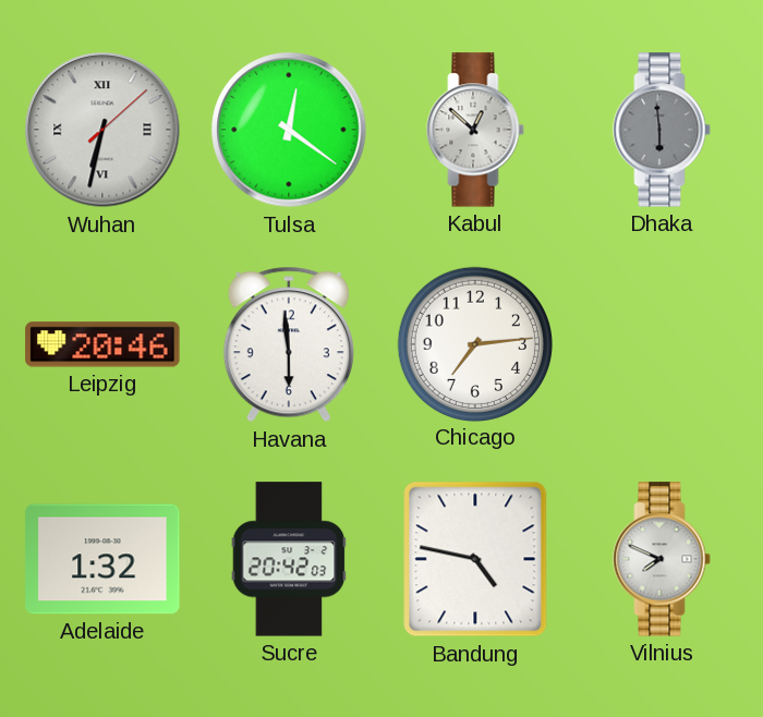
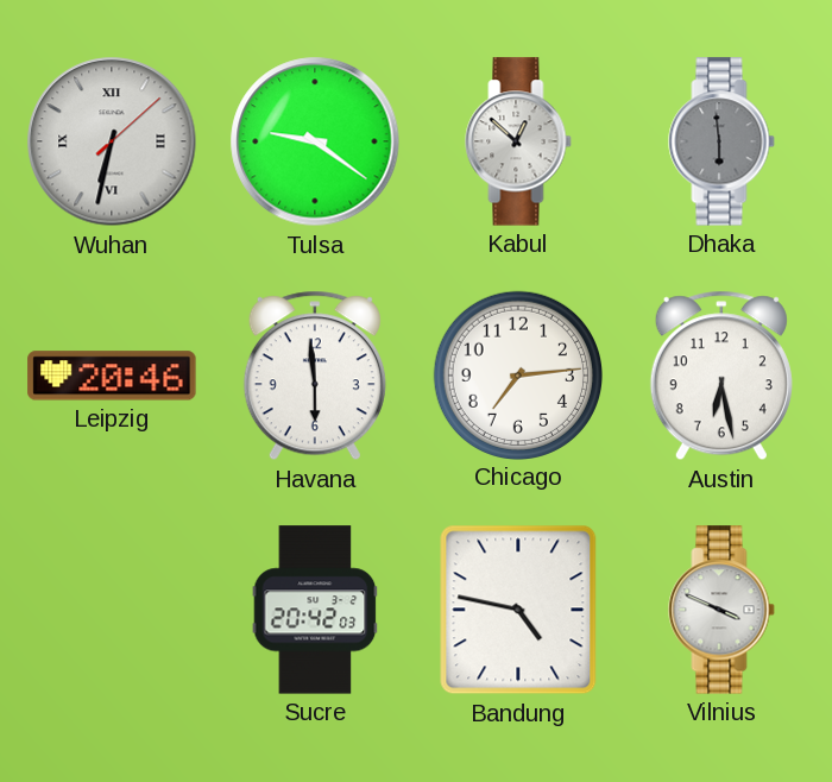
Tulsa: 12:21 -> 9:21 (315, 141)
Austin: none -> 6:28 (721, 376)
Adelaide: 1:32 -> none (102, 559)
Vilnius: 7:49 -> 3:49 (721, 610)
